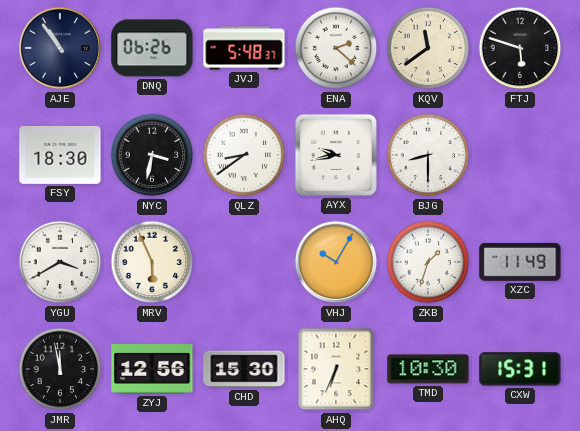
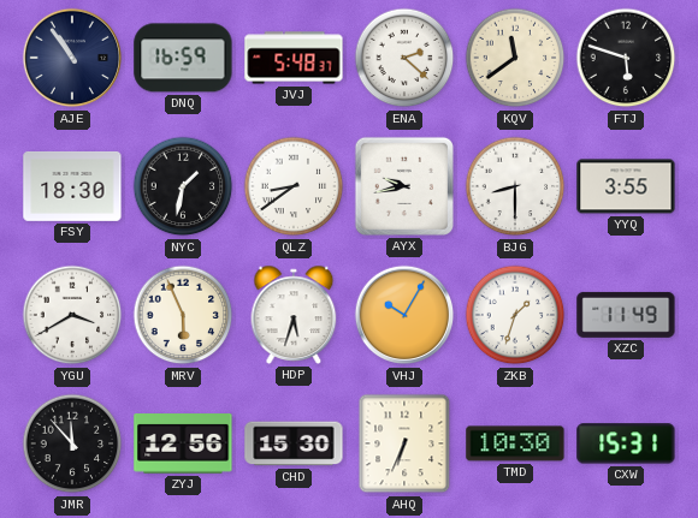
DNQ: 06:26 -> 16:59 (183, 58)
NYC: 3:32 -> 1:32 (183, 186)
YYQ: none -> 3:55 (626, 186)
HDP: none -> 5:33 (294, 315)
JMR: 11:58 -> 11:53 (72, 443)
